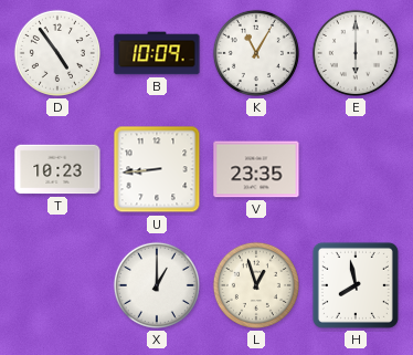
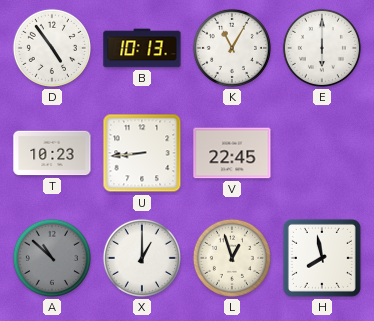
B: 10:09 -> 10:13 (142, 48)
V: 23:35 -> 22:45 (232, 153)
A: none -> 10:52 (52, 258)
